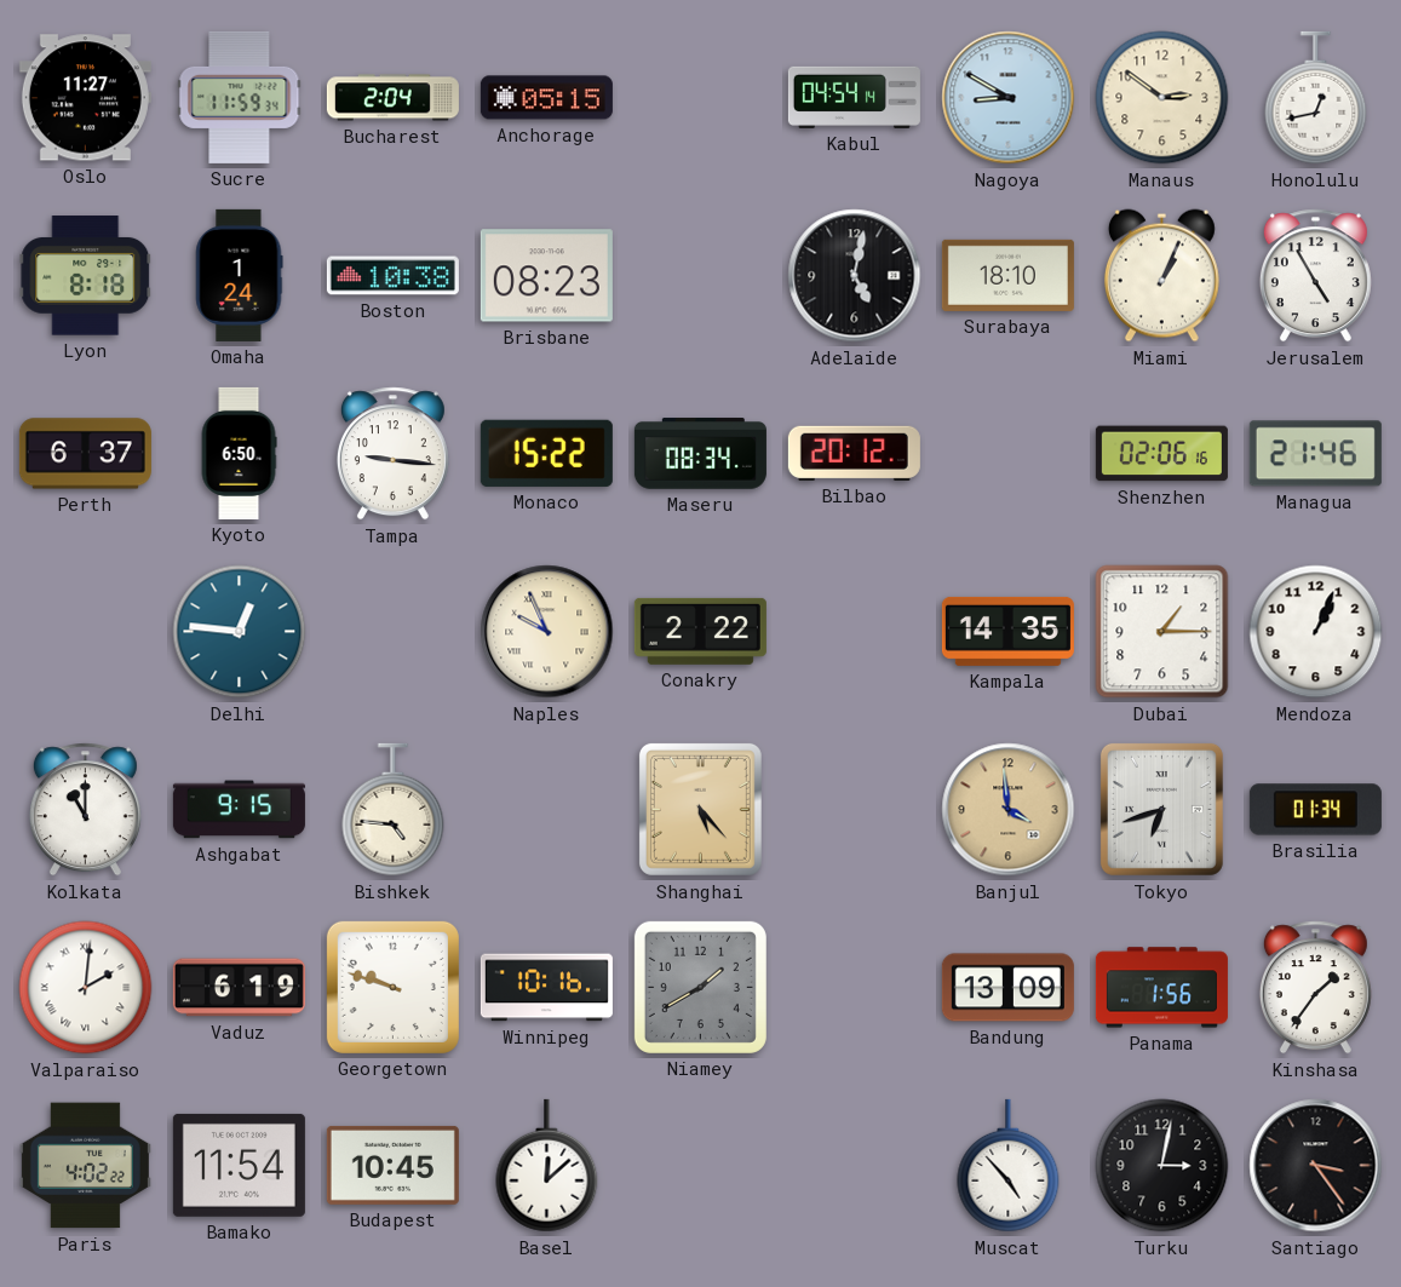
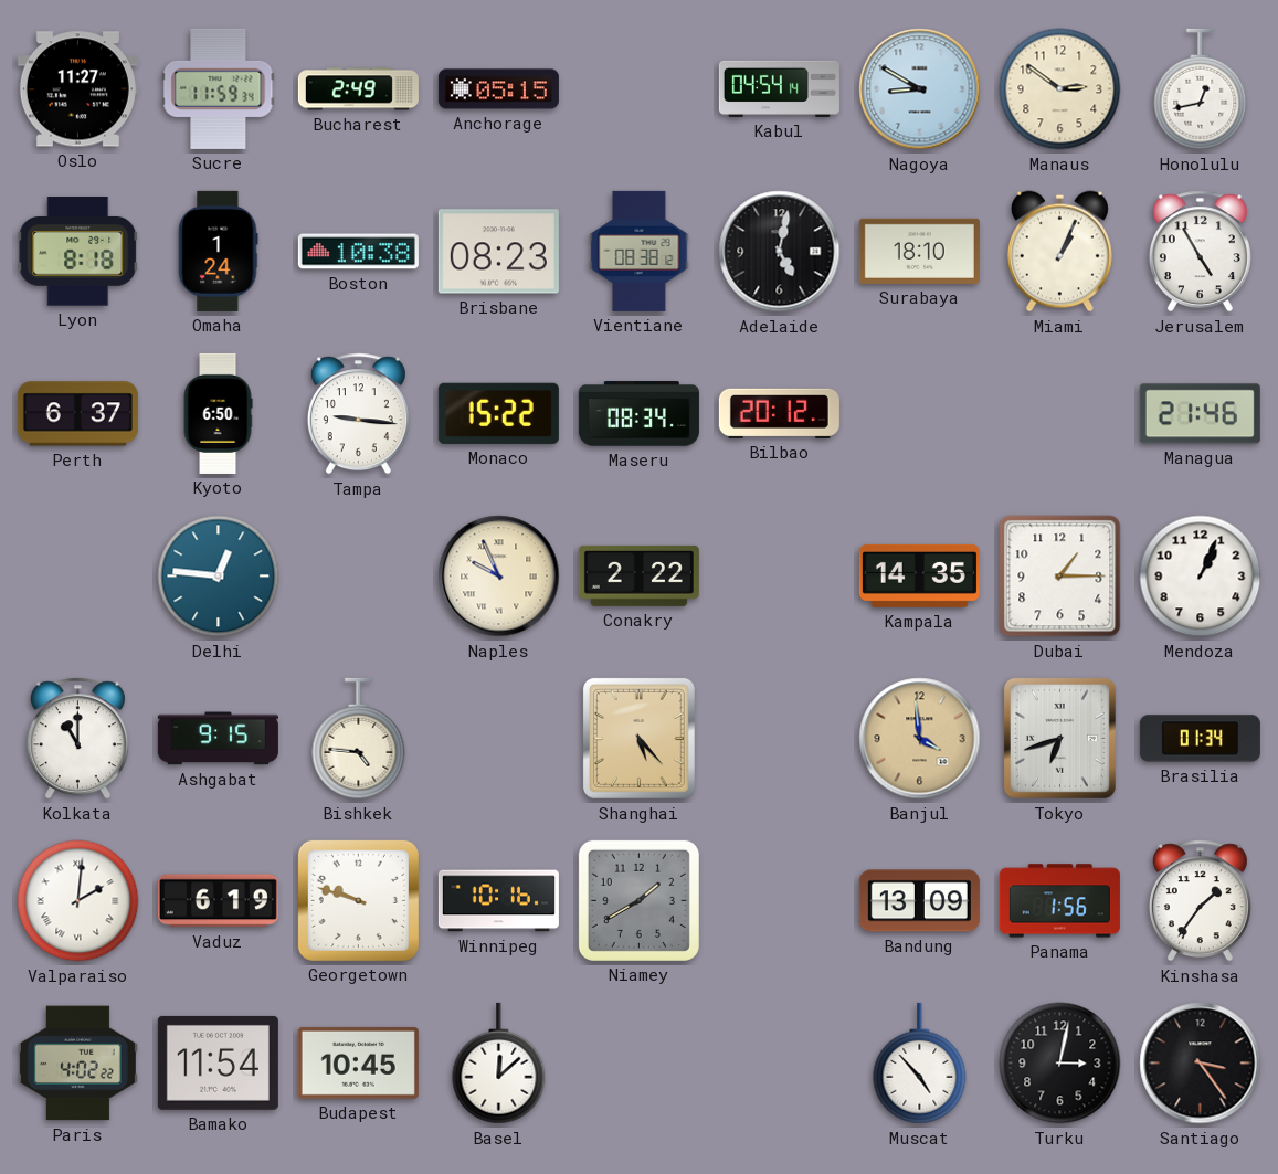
Bucharest: 2:04 -> 2:49 (358, 89)
Vientiane: none -> 08:38 (640, 251)
Shenzhen: 02:06 -> none (1161, 454)
